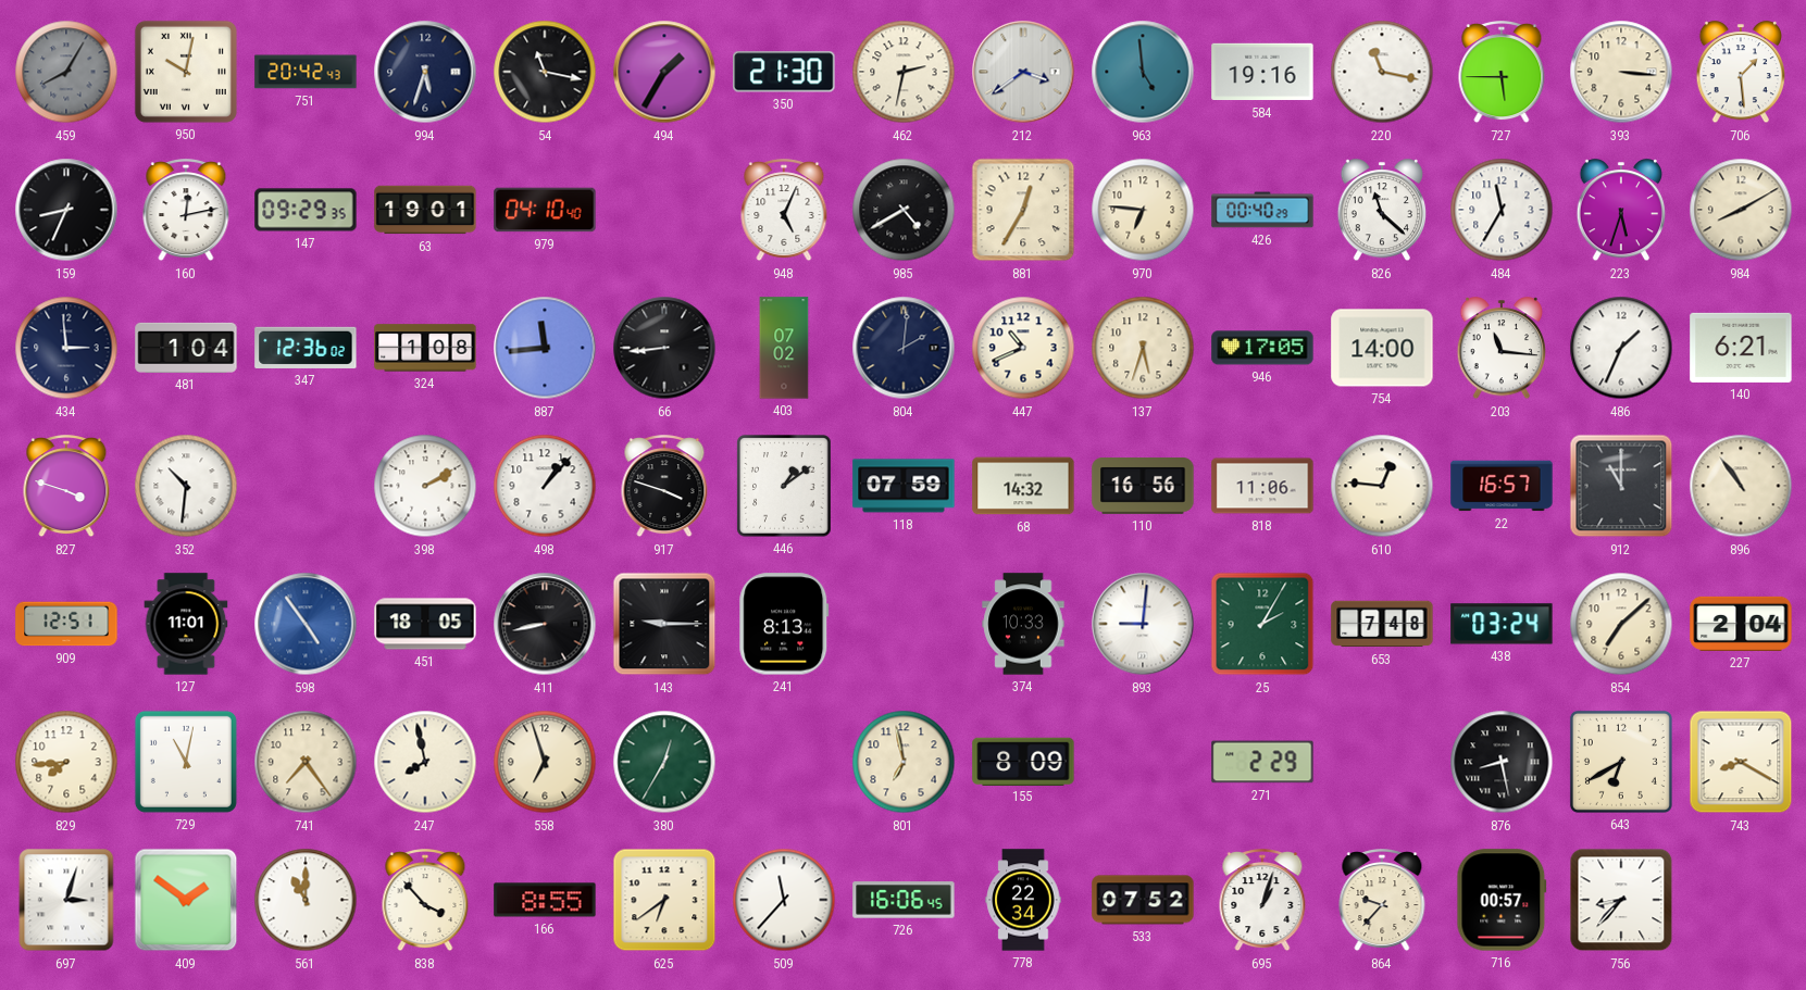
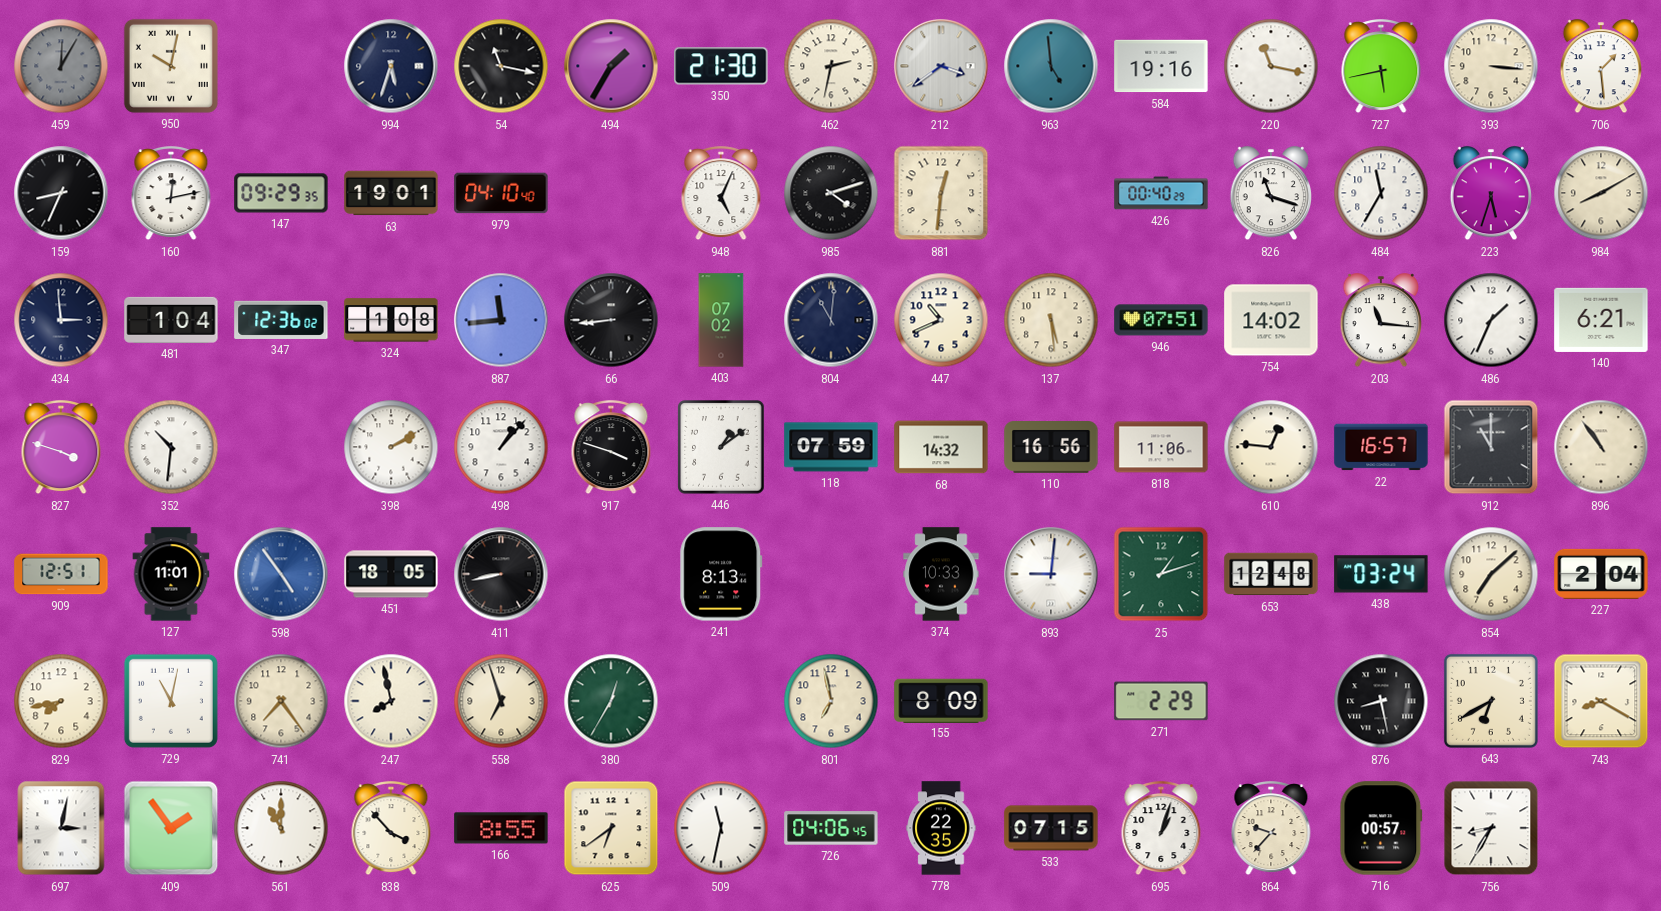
459: 8:05 -> 12:05 (61, 66)
751: 20:42 -> none (306, 72)
727: 5:45 -> 5:43 (1381, 67)
985: 4:40 -> 4:12 (831, 193)
881: 12:35 -> 12:31 (941, 193)
970: 6:46 -> none (1143, 210)
826: 11:22 -> 11:18 (1271, 194)
804: 2:01 -> 11:01 (831, 320)
137: 5:33 -> 5:29 (1051, 320)
946: 17:05 -> 07:51 (1161, 320)
754: 14:00 -> 14:02 (1271, 320)
143: 9:15 -> none (664, 624)
25: 2:05 -> 1:12 (1161, 574)
653: 7:48 -> 12:48 (1271, 574)
829: 7:44 -> 7:43 (61, 701)
697: 3:03 -> 3:02 (61, 828)
409: 1:51 -> 1:54 (171, 828)
509: 11:37 -> 11:32 (721, 828)
726: 16:06 -> 04:06 (831, 828)
778: 22:34 -> 22:35 (941, 828)
533: 07:52 -> 07:15 (1051, 828)
756: 8:37 -> 8:35 (1491, 828)
